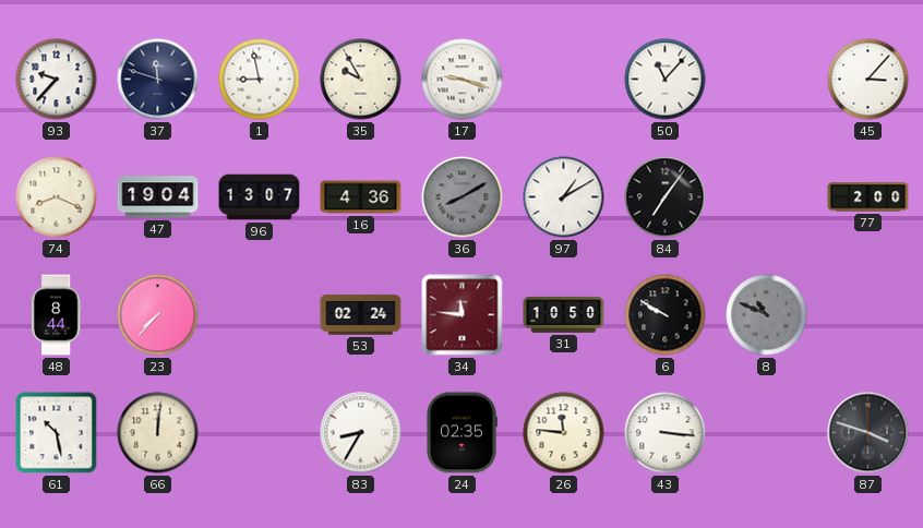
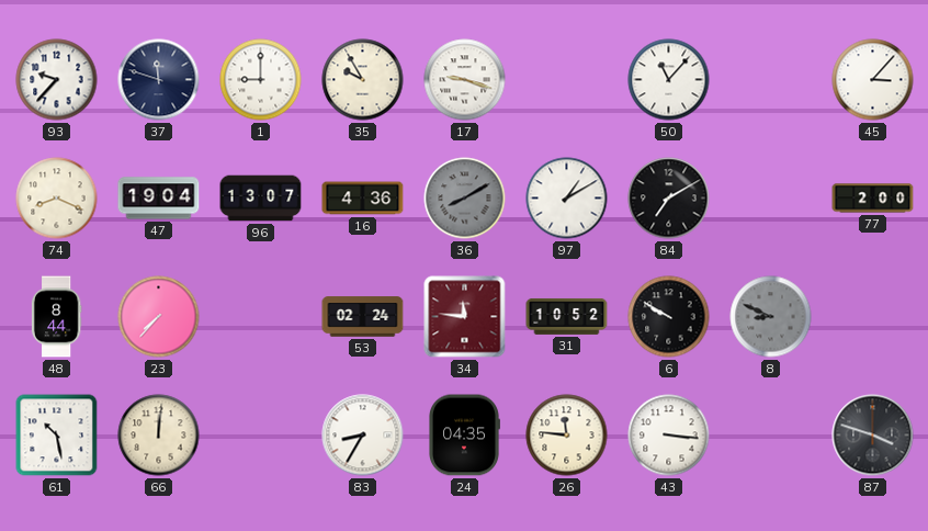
1: 8:58 -> 9:00 (261, 80)
84: 7:06 -> 7:10 (669, 199)
31: 10:50 -> 10:52 (567, 316)
8: 10:49 -> 8:49 (771, 317)
24: 02:35 -> 04:35 (465, 436)
